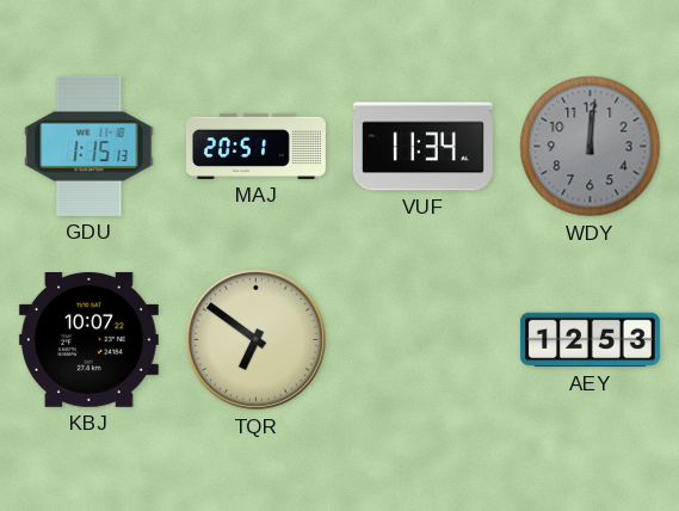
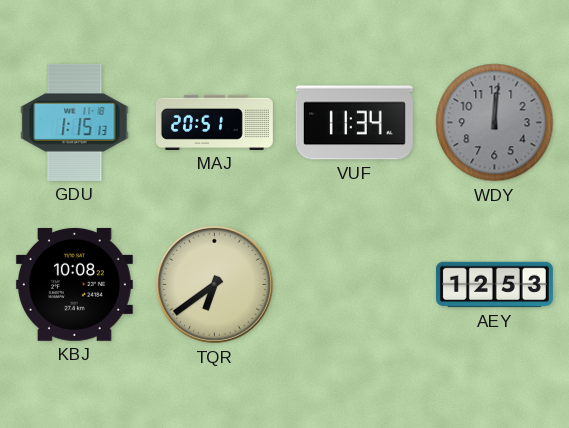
KBJ: 10:07 -> 10:08 (74, 284)
TQR: 6:51 -> 6:39 (214, 284)
